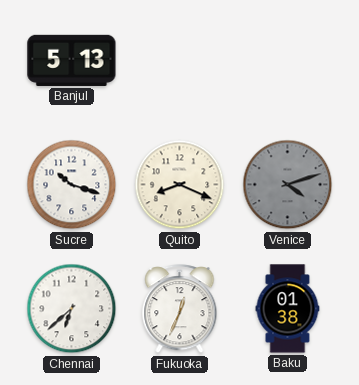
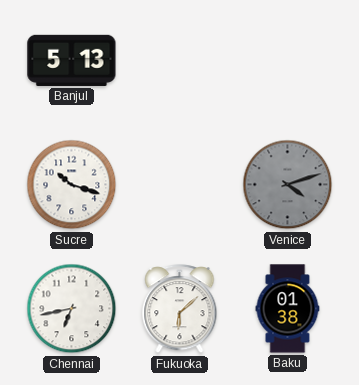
Quito: 8:19 -> none (180, 185)
Chennai: 6:38 -> 6:43 (72, 309)
Fukuoka: 12:34 -> 6:08 (180, 309)
